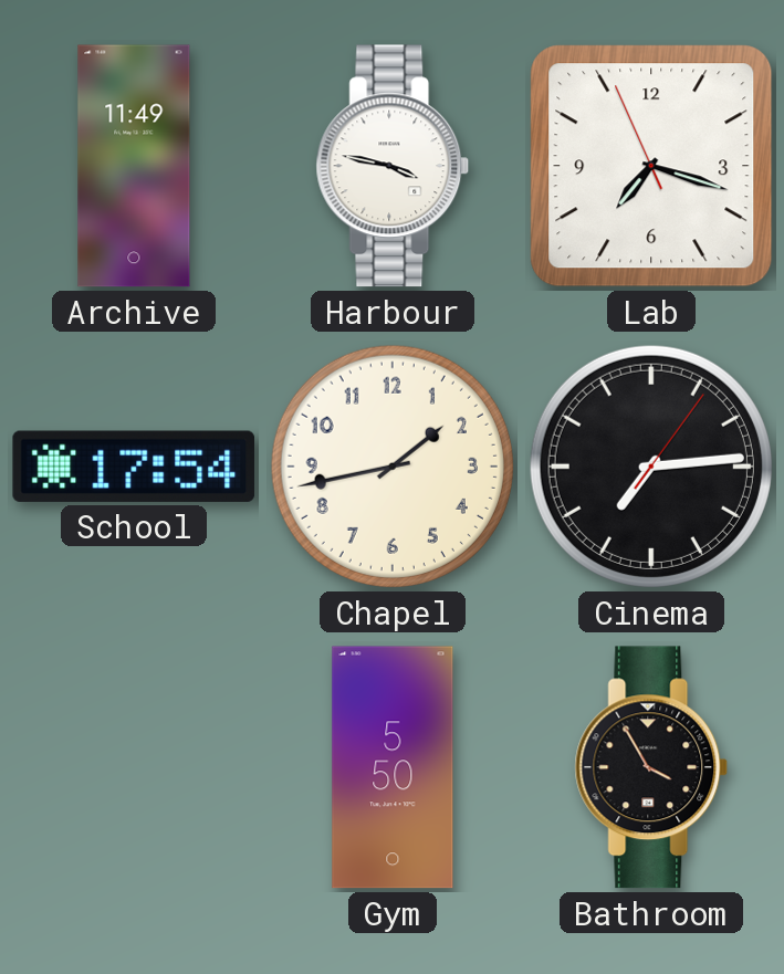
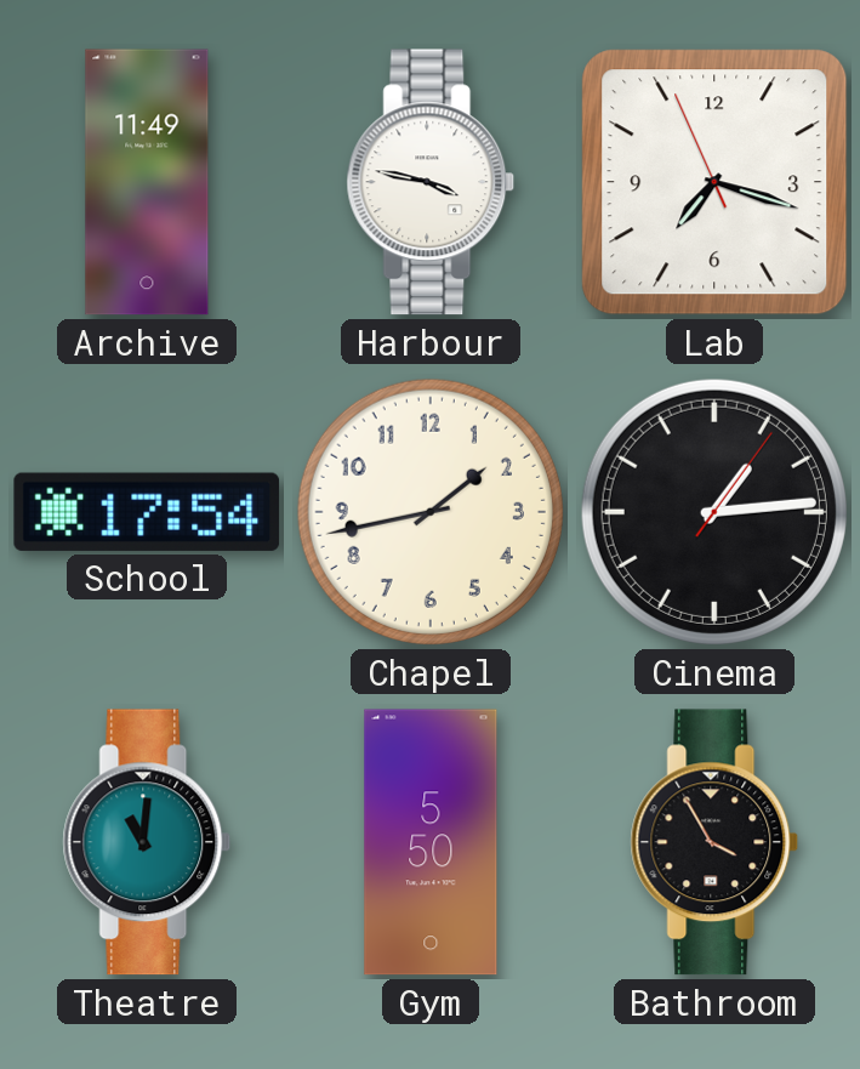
Cinema: 7:14 -> 1:14 (714, 512)
Theatre: none -> 11:01 (147, 842)
